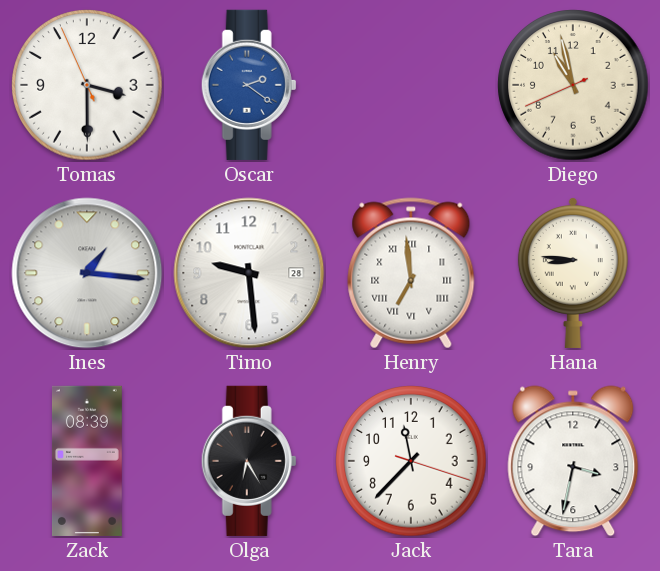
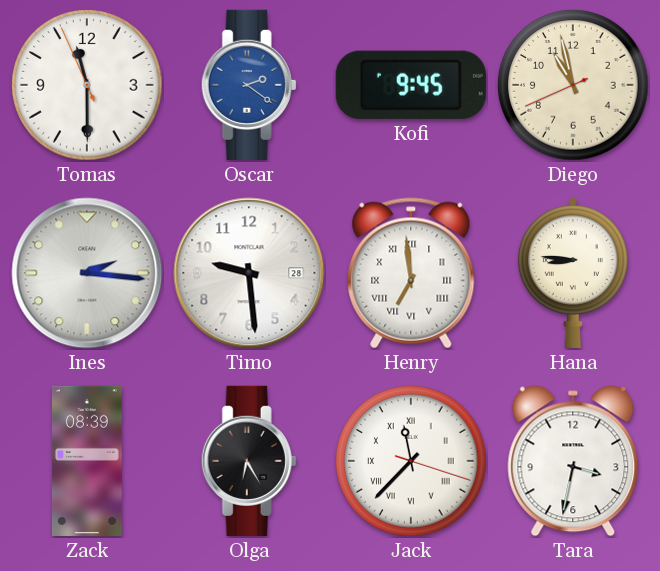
Tomas: 3:29 -> 11:29 (87, 85)
Kofi: none -> 9:45 (411, 85)
Ines: 1:16 -> 2:16 (87, 273)
Jack numerals: Arabic -> Roman (411, 461)
